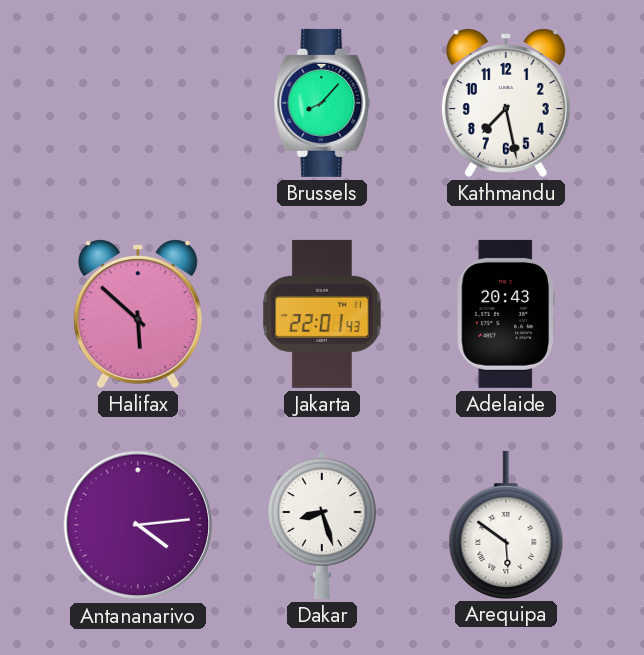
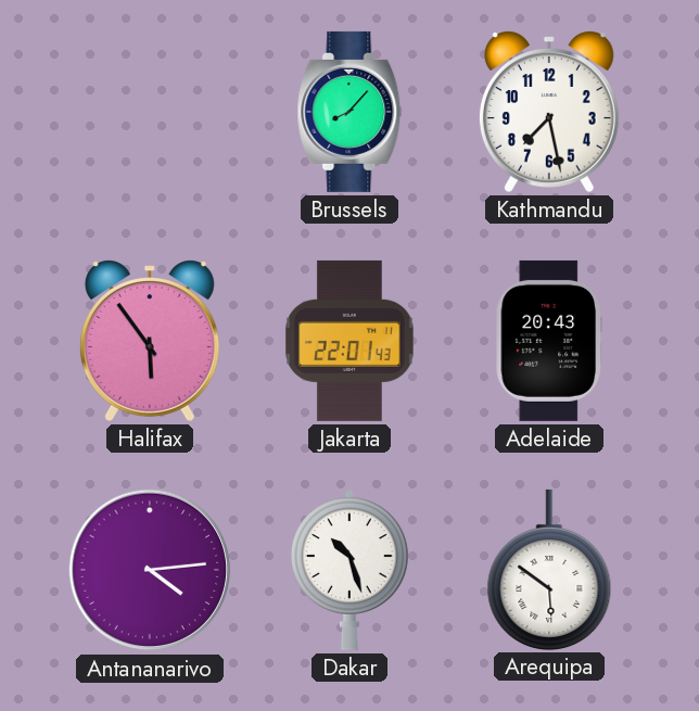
Halifax: 5:52 -> 5:54 (150, 341)
Dakar: 8:27 -> 10:27 (349, 570)
